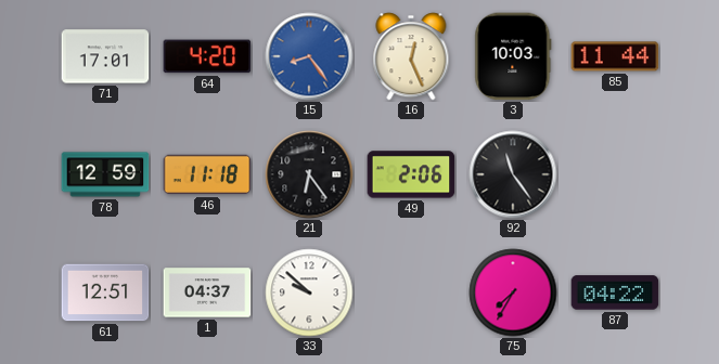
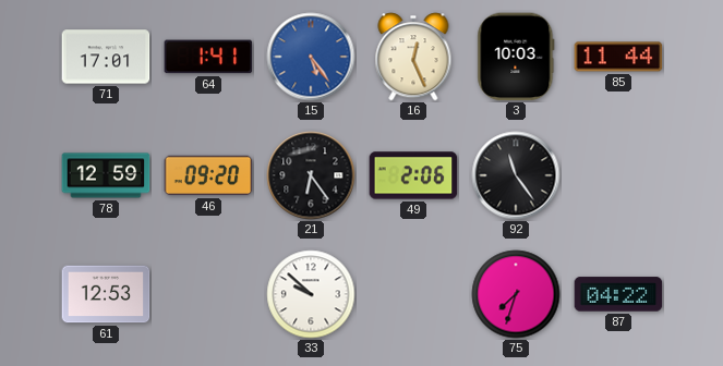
64: 4:20 -> 1:41 (208, 57)
15: 8:24 -> 5:24 (311, 57)
46: 11:18 -> 09:20 (208, 175)
61: 12:51 -> 12:53 (106, 294)
1: 04:37 -> none (207, 292)
75: 7:35 -> 7:33 (516, 294)
